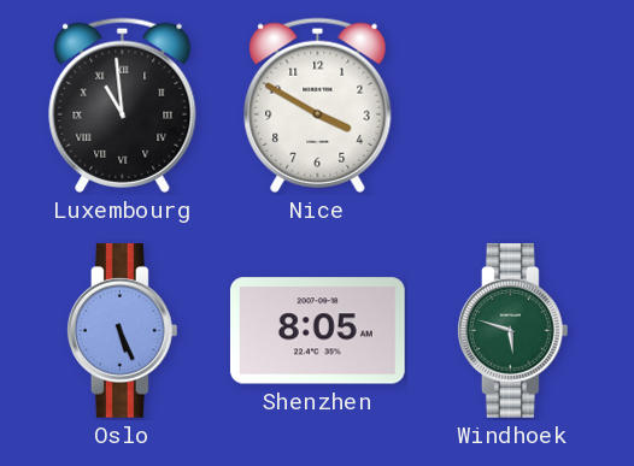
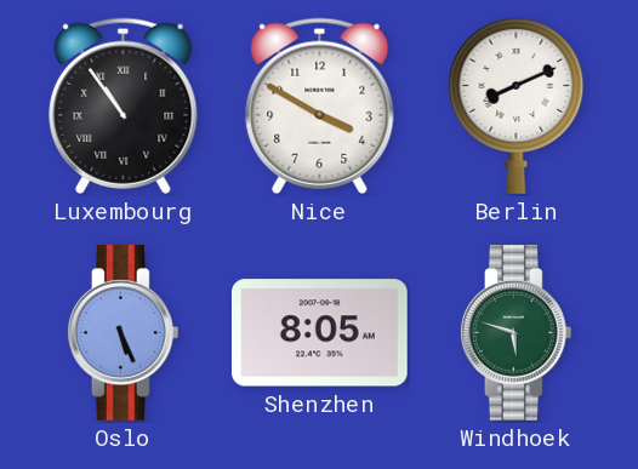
Luxembourg: 10:59 -> 10:54 (124, 105)
Berlin: none -> 8:11 (517, 105)
